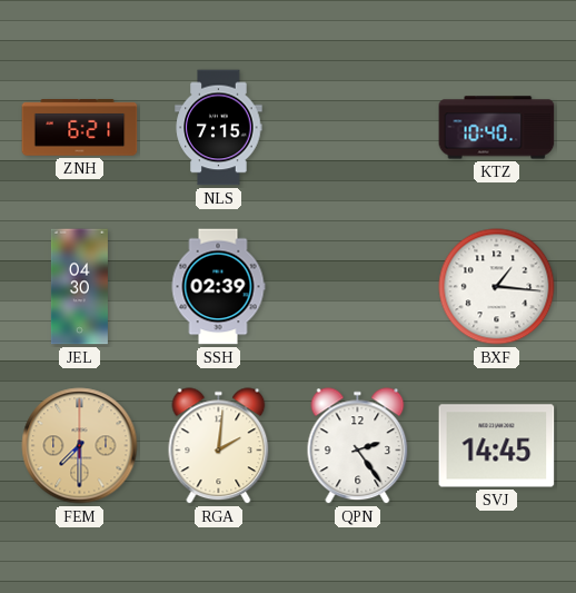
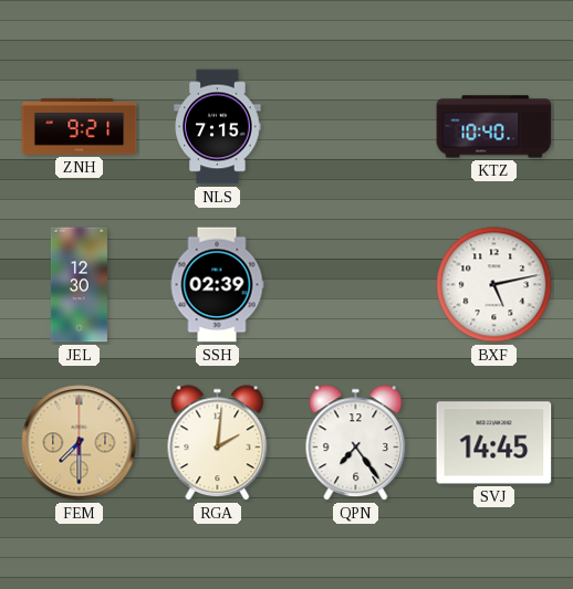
ZNH: 6:21 -> 9:21 (80, 127)
JEL: 04:30 -> 12:30 (79, 285)
BXF: 1:16 -> 5:13 (494, 285)
QPN: 2:24 -> 7:24 (356, 443)
